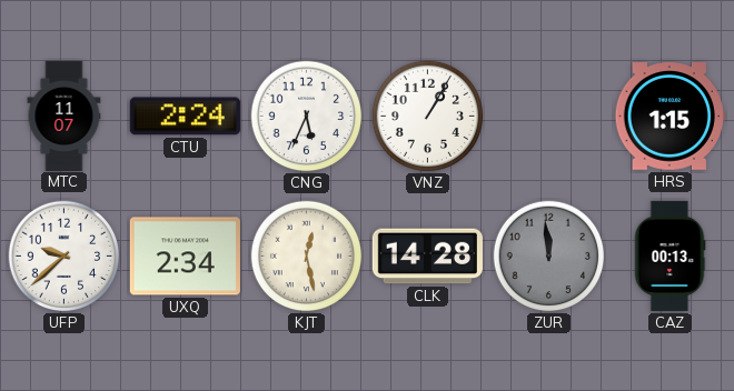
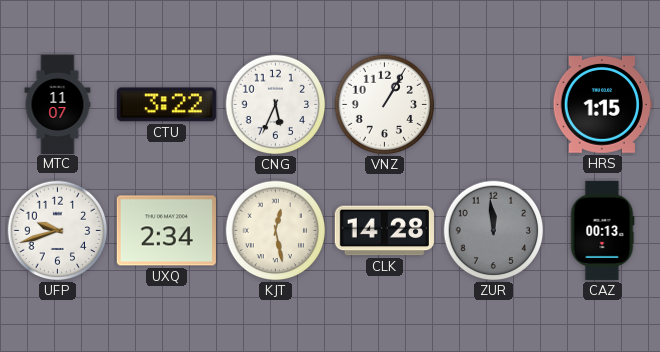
CTU: 2:24 -> 3:22 (166, 105)
UFP: 9:38 -> 9:42 (58, 231)
